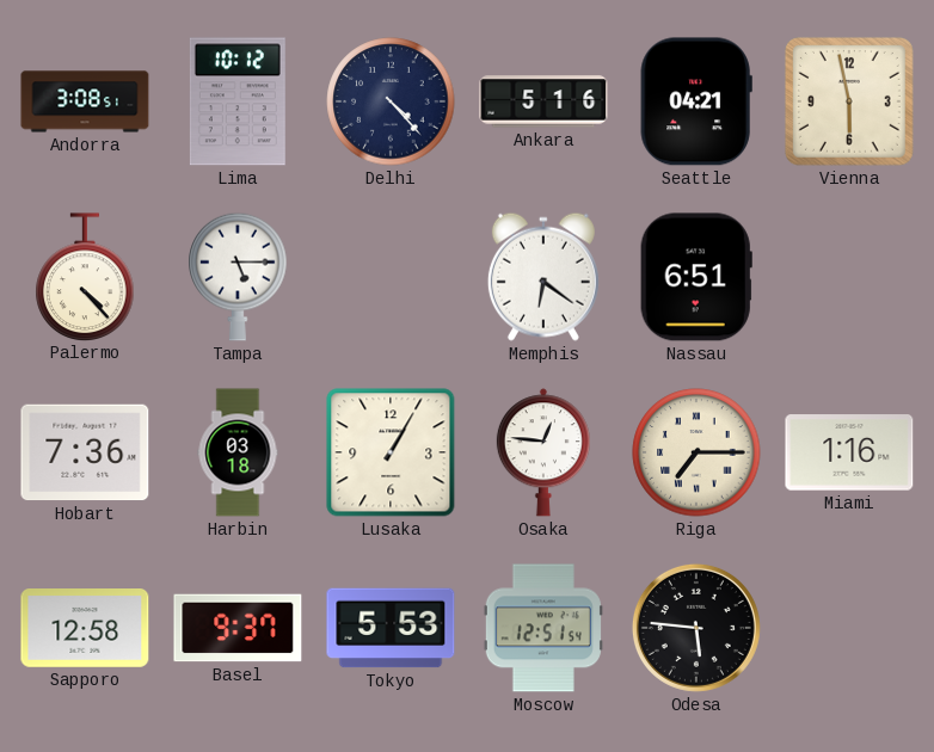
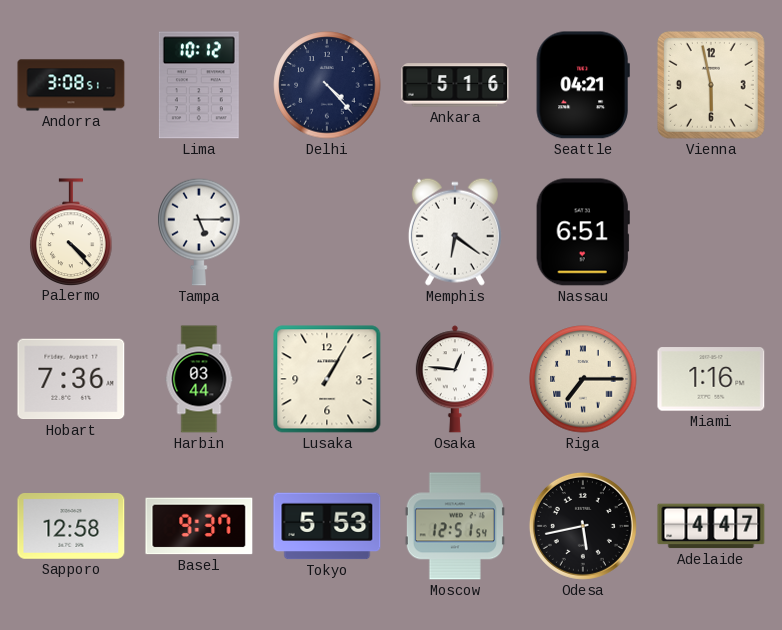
Harbin: 03:18 -> 03:44 (199, 379)
Odesa: 5:46 -> 5:43 (583, 526)
Adelaide: none -> 4:47 (711, 526)
